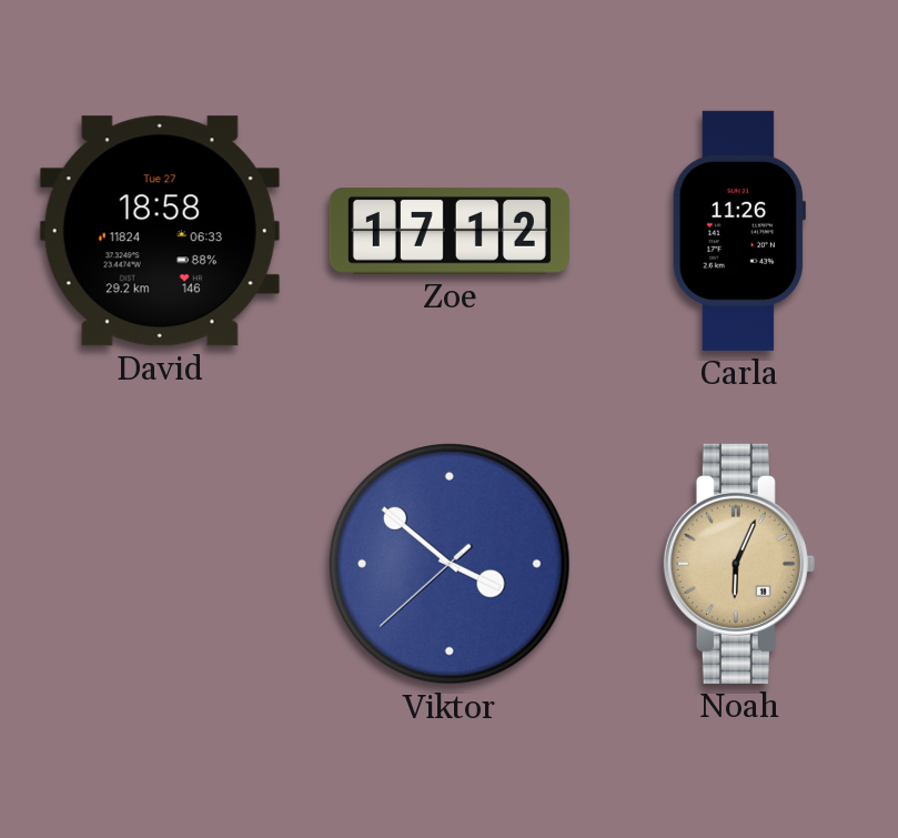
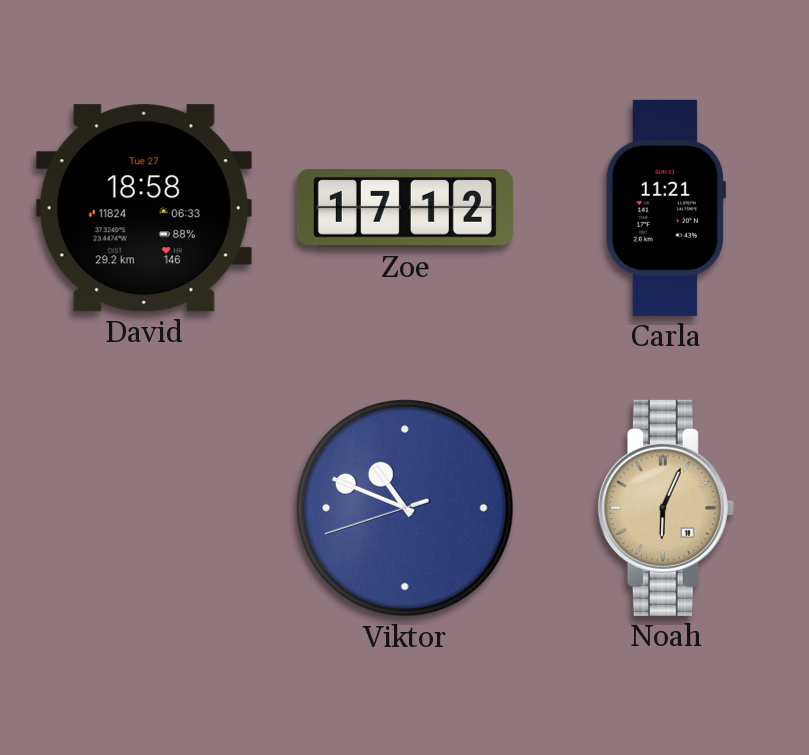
Carla: 11:26 -> 11:21 (665, 208)
Viktor: 3:51 -> 10:48 (406, 509)
